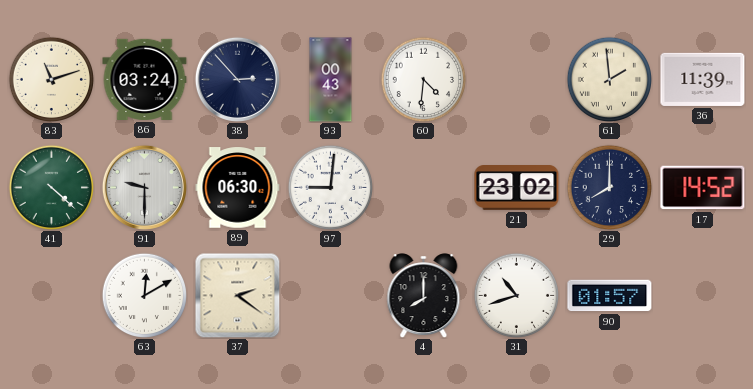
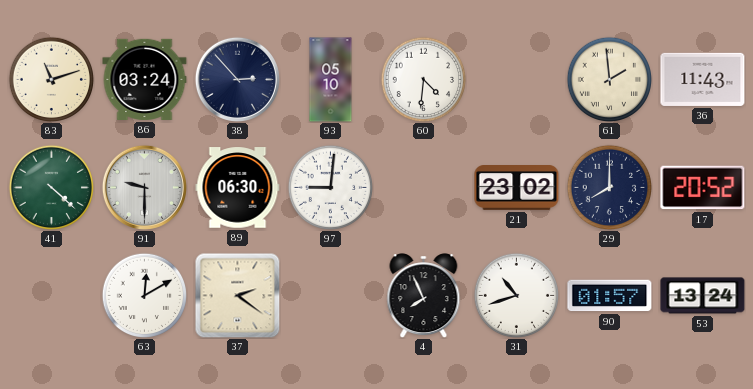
93: 00:43 -> 05:10 (331, 80)
36: 11:39 -> 11:43 (703, 79)
17: 14:52 -> 20:52 (703, 188)
4: 8:00 -> 7:56 (424, 296)
53: none -> 13:24 (703, 296)
